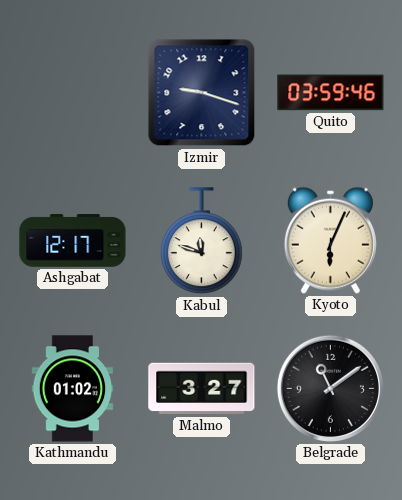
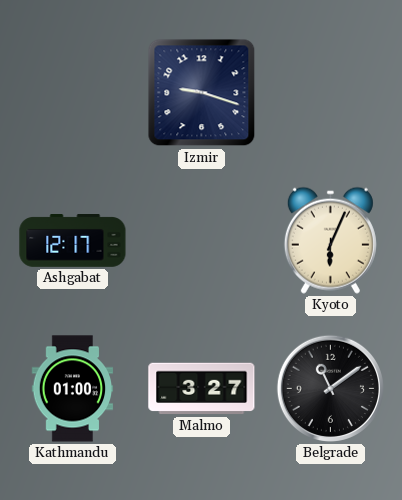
Quito: 03:59 -> none (331, 93)
Kabul: 11:48 -> none (201, 241)
Kathmandu: 01:02 -> 01:00 (73, 389)
